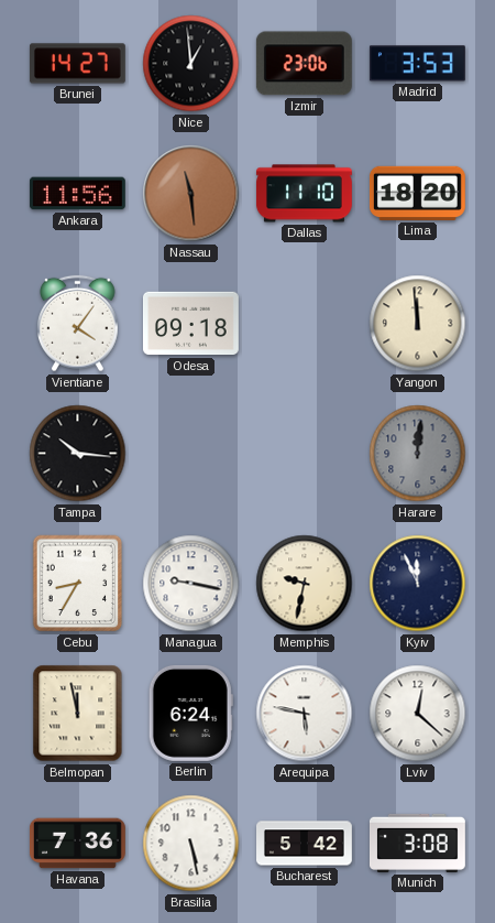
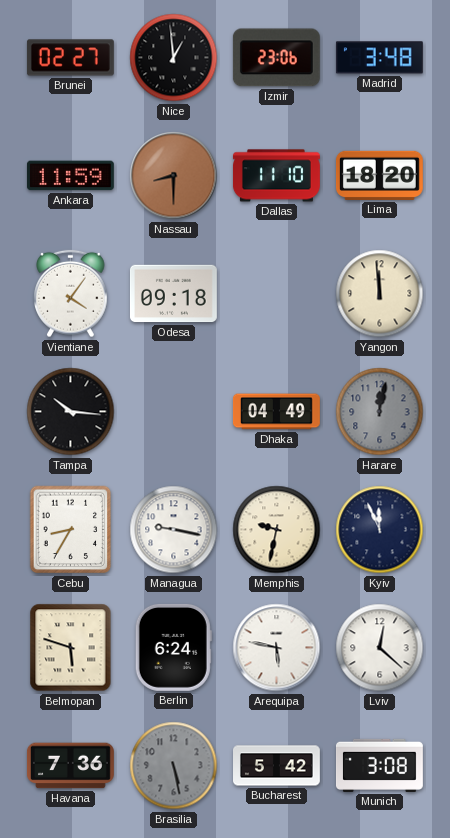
Brunei: 14:27 -> 02:27 (70, 58)
Madrid: 3:53 -> 3:48 (379, 58)
Ankara: 11:56 -> 11:59 (70, 176)
Nassau: 11:29 -> 8:30 (174, 176)
Dhaka: none -> 04:49 (276, 412)
Harare: 12:01 -> 12:02 (380, 412)
Belmopan: 11:58 -> 5:48 (71, 648)
Brasilia dial: white -> grey (174, 766)
